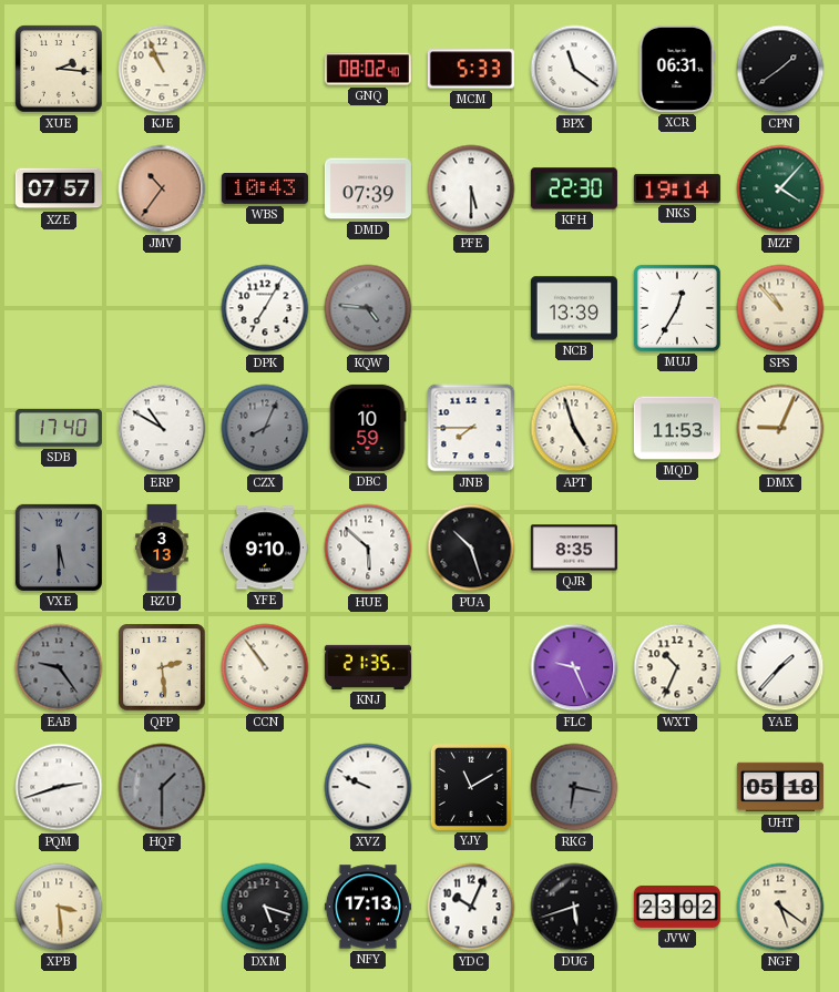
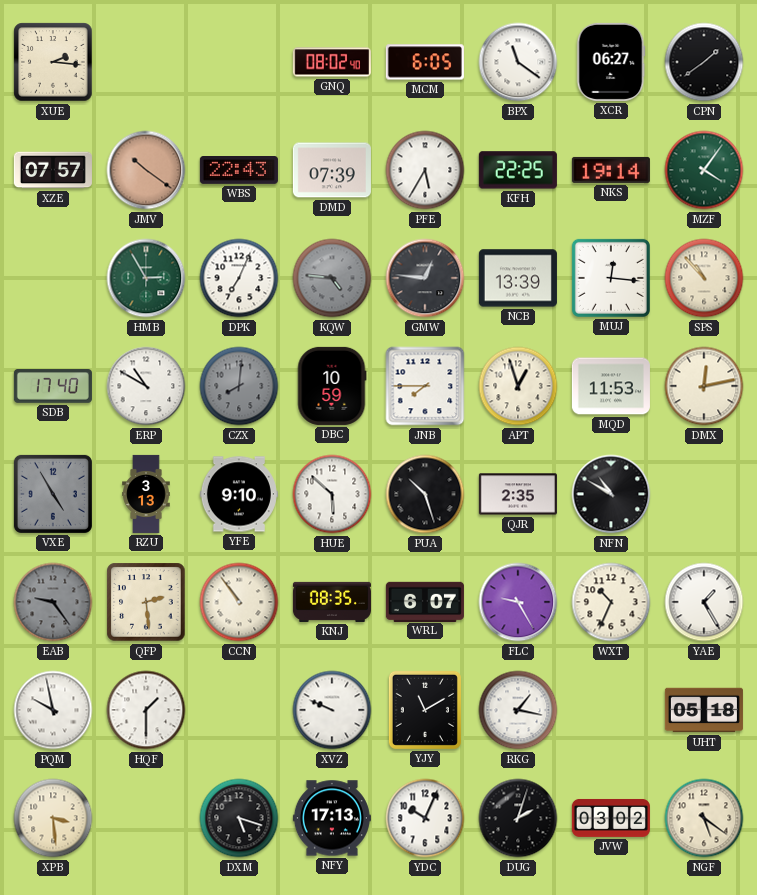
KJE: 10:56 -> none (162, 69)
MCM: 5:33 -> 6:05 (425, 62)
XCR: 06:31 -> 06:27 (611, 62)
JMV: 10:36 -> 10:21 (146, 170)
WBS: 10:43 -> 22:43 (239, 171)
PFE: 5:30 -> 5:35 (425, 170)
KFH: 22:30 -> 22:25 (518, 170)
MZF: 4:07 -> 4:06 (704, 170)
HMB: none -> 2:55 (146, 278)
DPK: 7:05 -> 7:04 (239, 278)
GMW: none -> 12:46 (425, 278)
MUJ: 12:35 -> 12:16 (611, 278)
CZX: 8:04 -> 8:01 (239, 386)
APT: 4:57 -> 12:57 (518, 386)
DMX: 9:04 -> 12:13 (704, 386)
VXE: 5:30 -> 4:55 (53, 494)
QJR: 8:35 -> 2:35 (518, 494)
NFN: none -> 10:50 (611, 494)
KNJ: 21:35 -> 08:35 (332, 602)
WRL: none -> 6:07 (425, 601)
FLC: 9:26 -> 9:25 (518, 602)
YAE: 1:37 -> 1:25 (704, 602)
PQM: 2:42 -> 9:58 (53, 710)
HQF dial: grey -> white (146, 710)
RKG: 6:17 -> 1:17 (518, 710)
RKG dial: grey -> white (518, 710)
DUG: 5:42 -> 2:03 (518, 818)
JVW: 23:02 -> 03:02 (611, 818)
